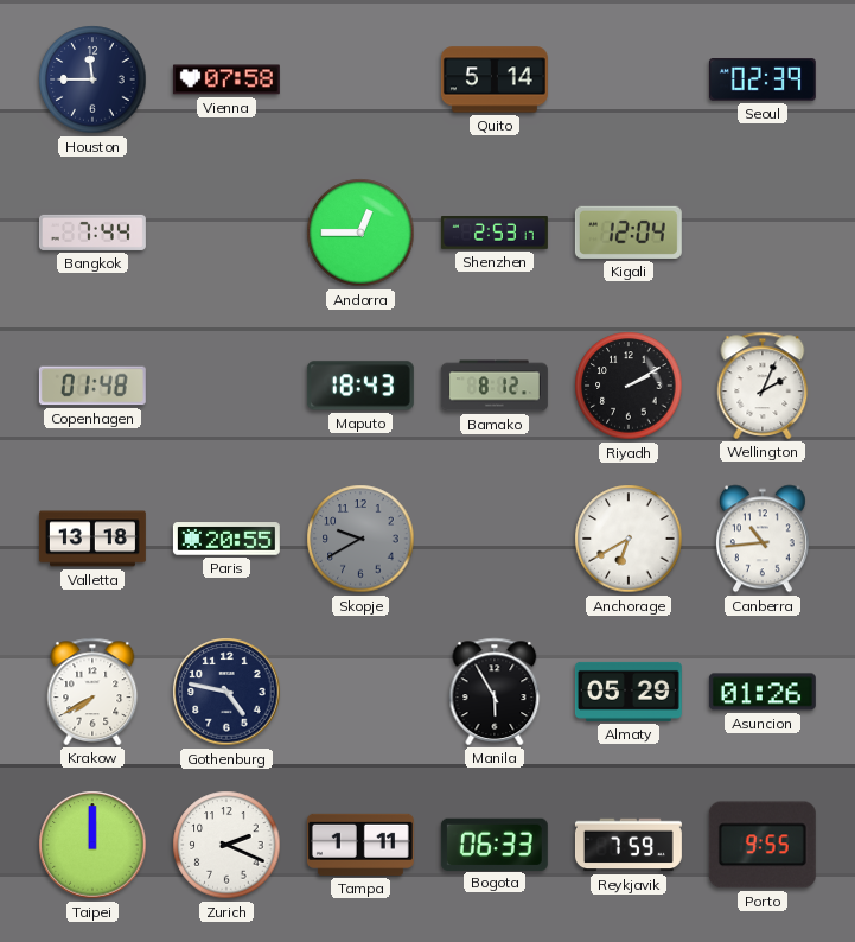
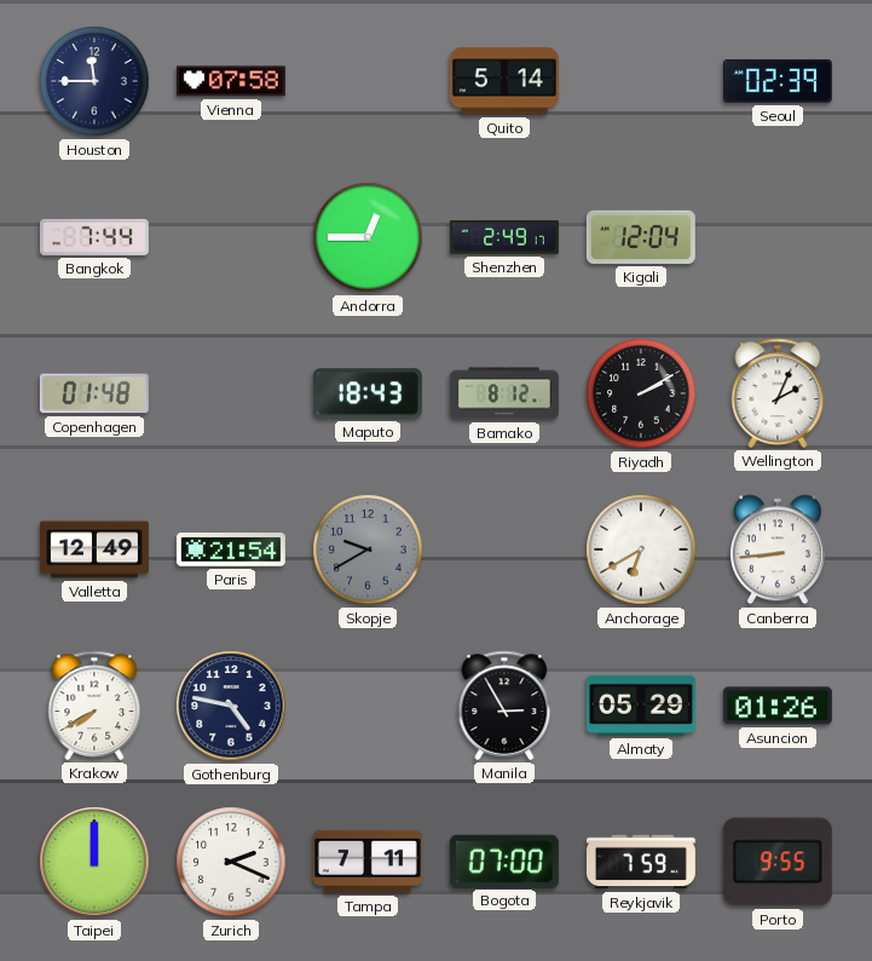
Shenzhen: 2:53 -> 2:49 (504, 238)
Valletta: 13:18 -> 12:49 (94, 549)
Paris: 20:55 -> 21:54 (231, 549)
Canberra: 10:44 -> 8:44 (778, 549)
Manila: 5:55 -> 2:55 (504, 706)
Tampa: 1:11 -> 7:11 (368, 862)
Bogota: 06:33 -> 07:00 (504, 861)
